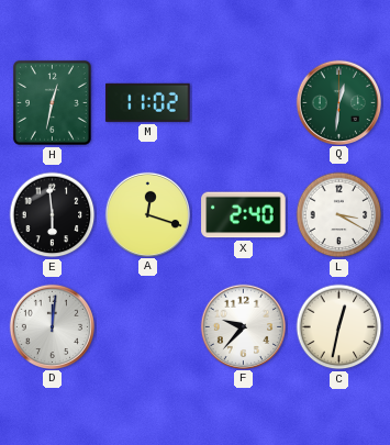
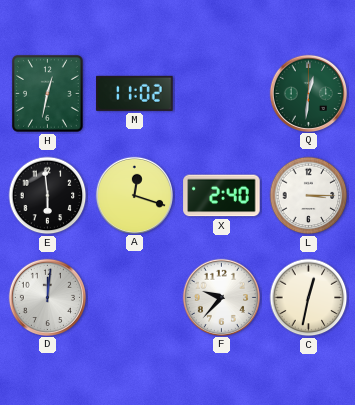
L: 3:20 -> 3:15 (309, 196)
